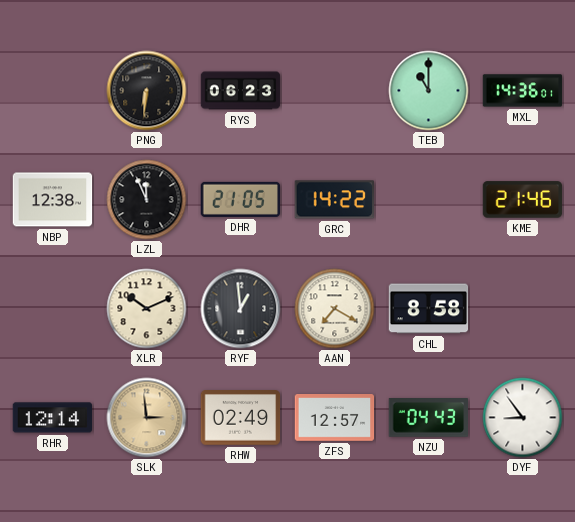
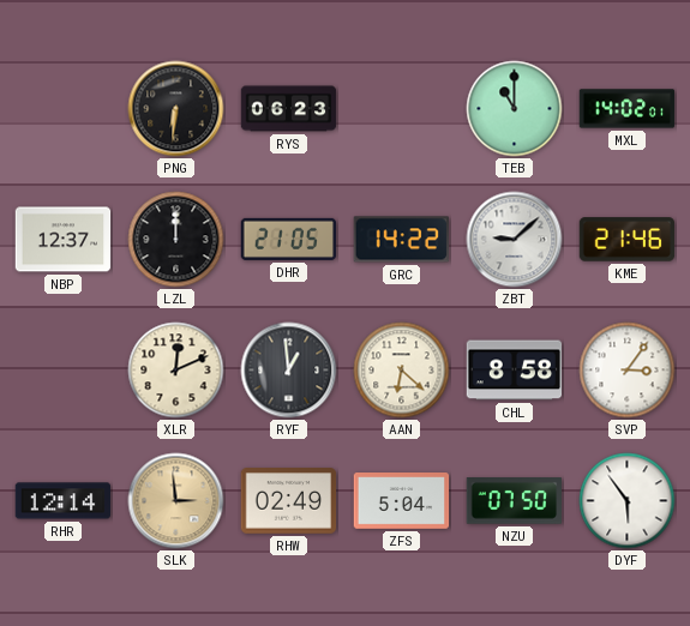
MXL: 14:36 -> 14:02 (628, 109)
NBP: 12:38 -> 12:37 (64, 240)
LZL: 11:56 -> 12:00 (176, 240)
ZBT: none -> 9:08 (515, 240)
XLR: 10:11 -> 12:11 (176, 371)
AAN: 7:20 -> 6:22 (402, 371)
SVP: none -> 3:06 (628, 371)
ZFS: 12:57 -> 5:04 (402, 501)
NZU: 04:43 -> 07:50 (514, 501)
DYF: 8:54 -> 5:54 (628, 501)
